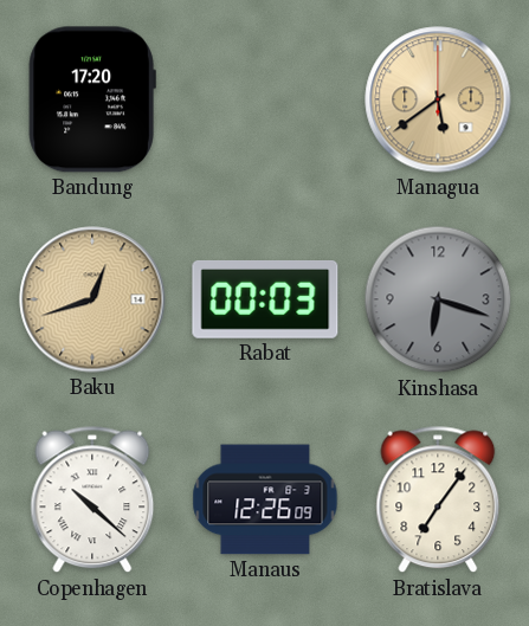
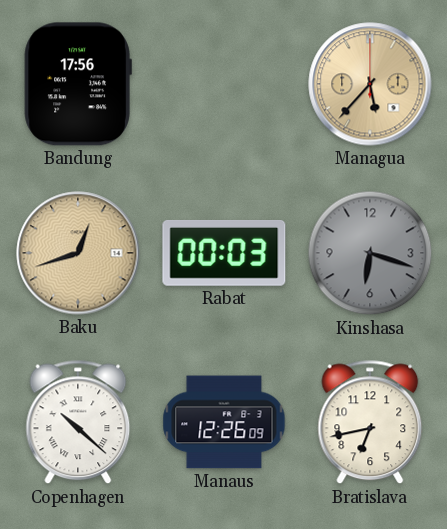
Bandung: 17:20 -> 17:56 (78, 84)
Managua: 5:39 -> 5:37 (370, 84)
Bratislava: 7:06 -> 6:43 (370, 422)
